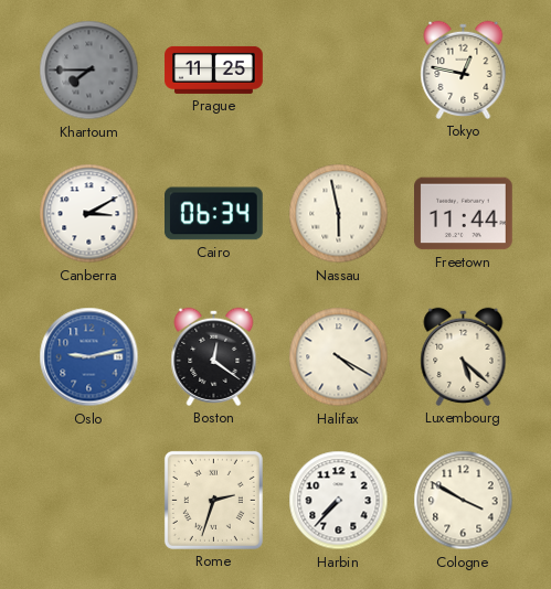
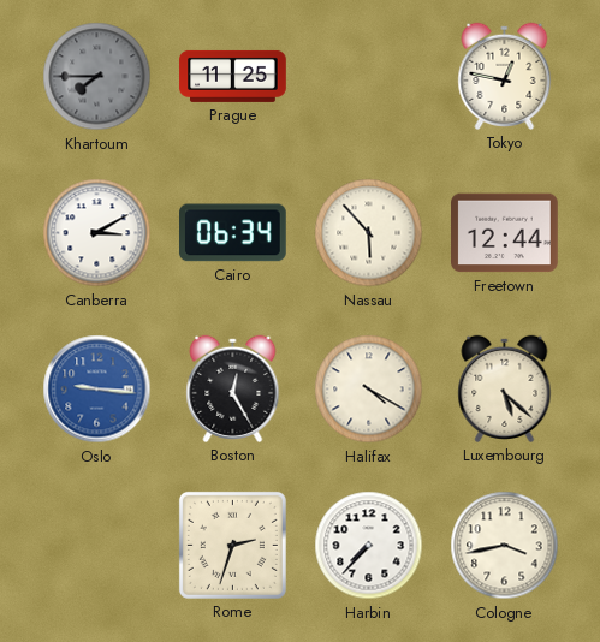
Nassau: 5:58 -> 5:53 (369, 233)
Freetown: 11:44 -> 12:44 (505, 233)
Oslo: 9:13 -> 9:16 (97, 390)
Boston: 12:21 -> 12:25 (233, 388)
Cologne: 3:50 -> 3:43 (505, 546)
